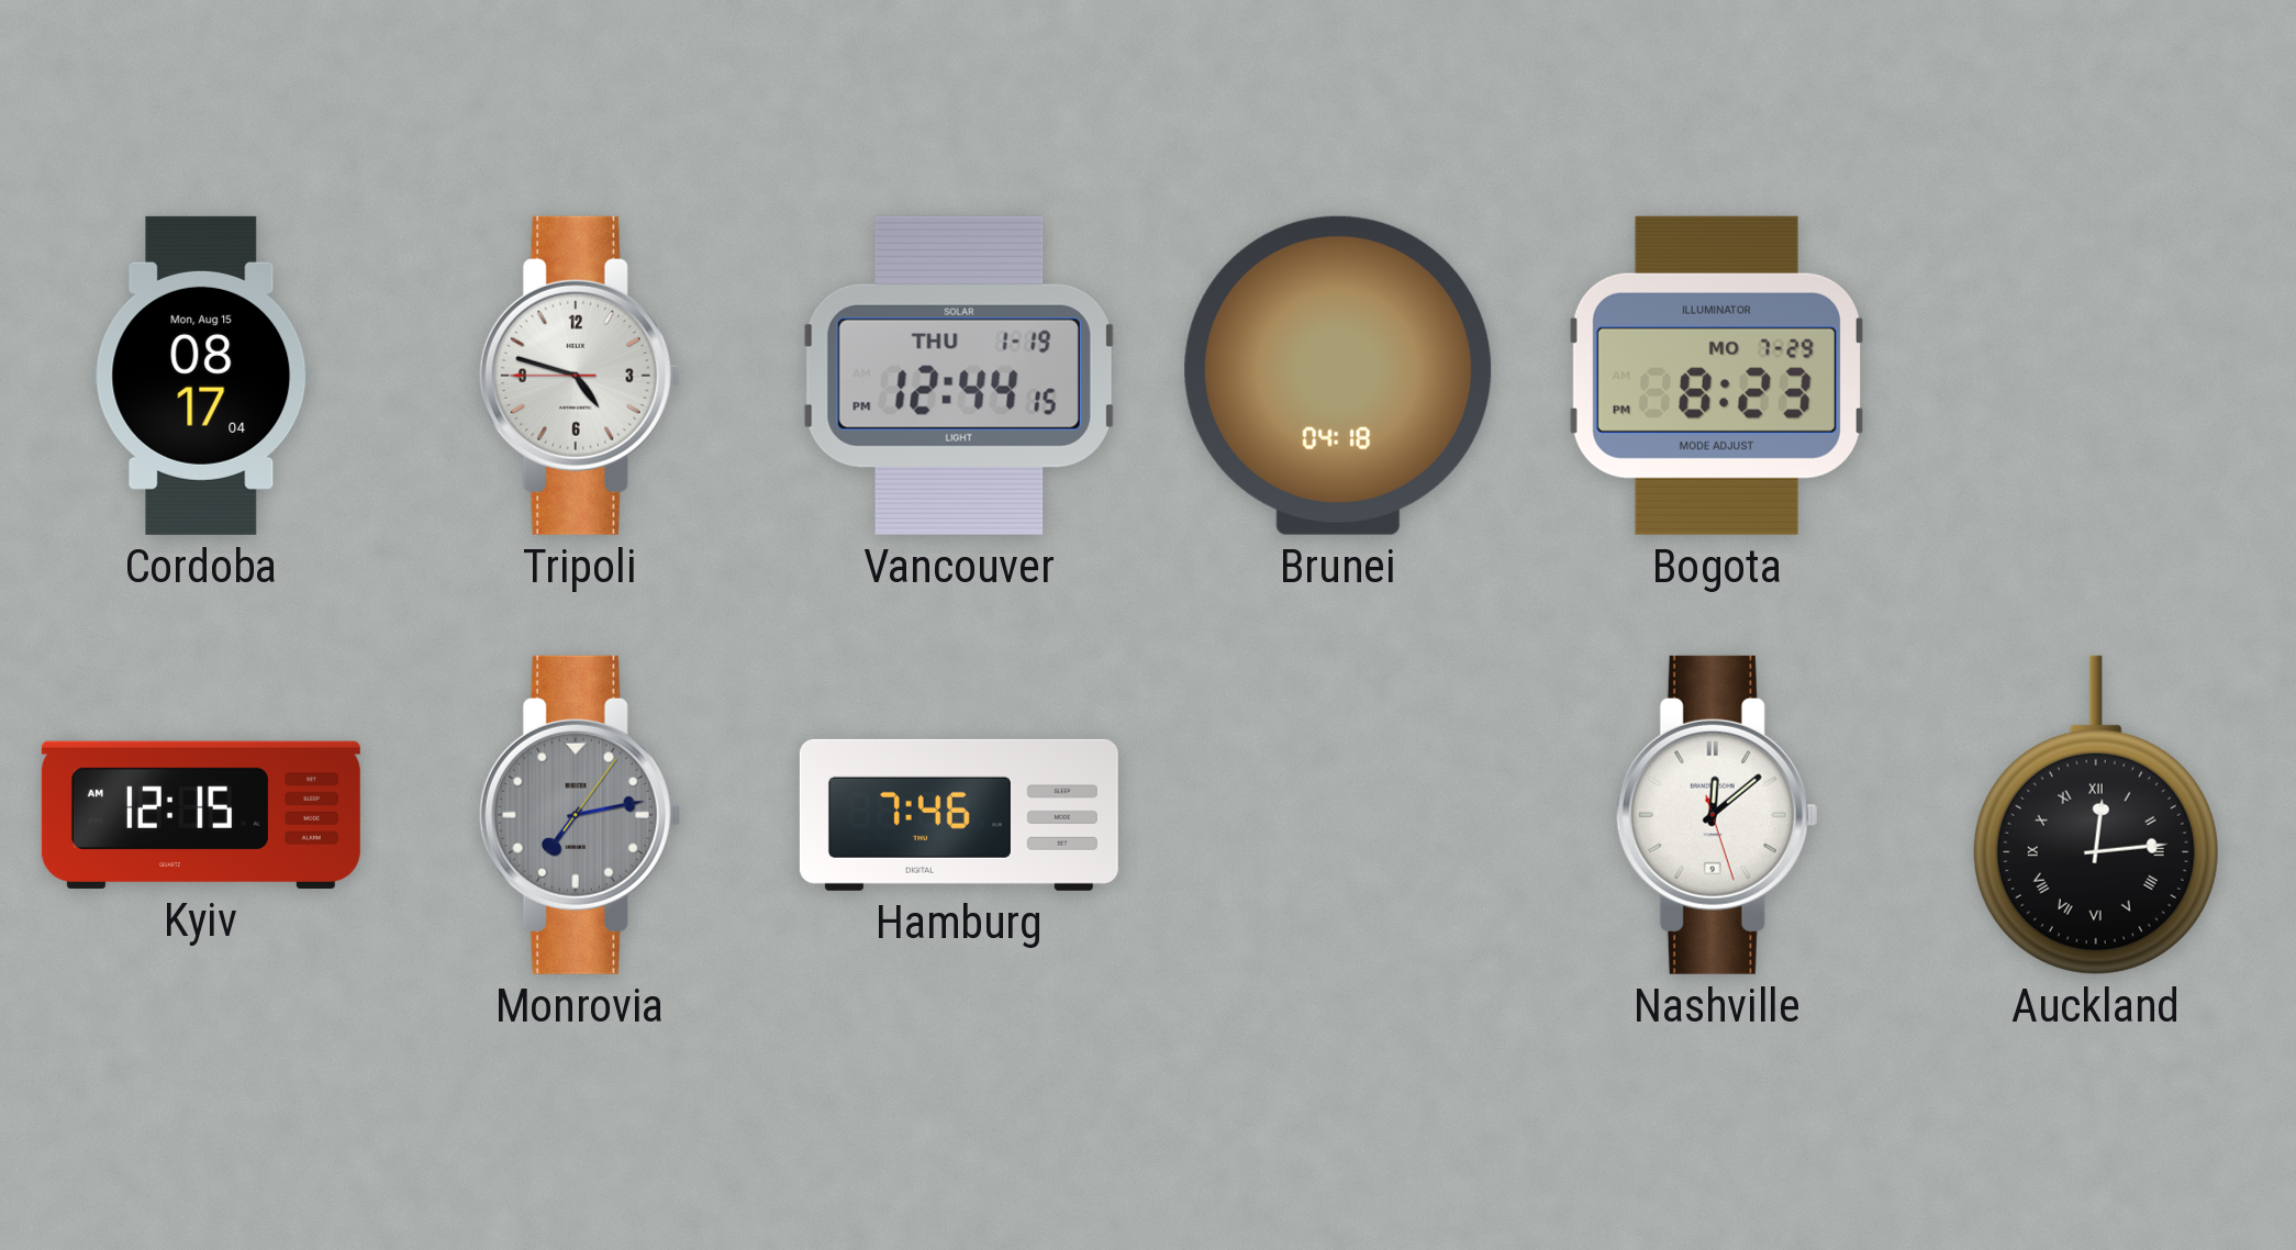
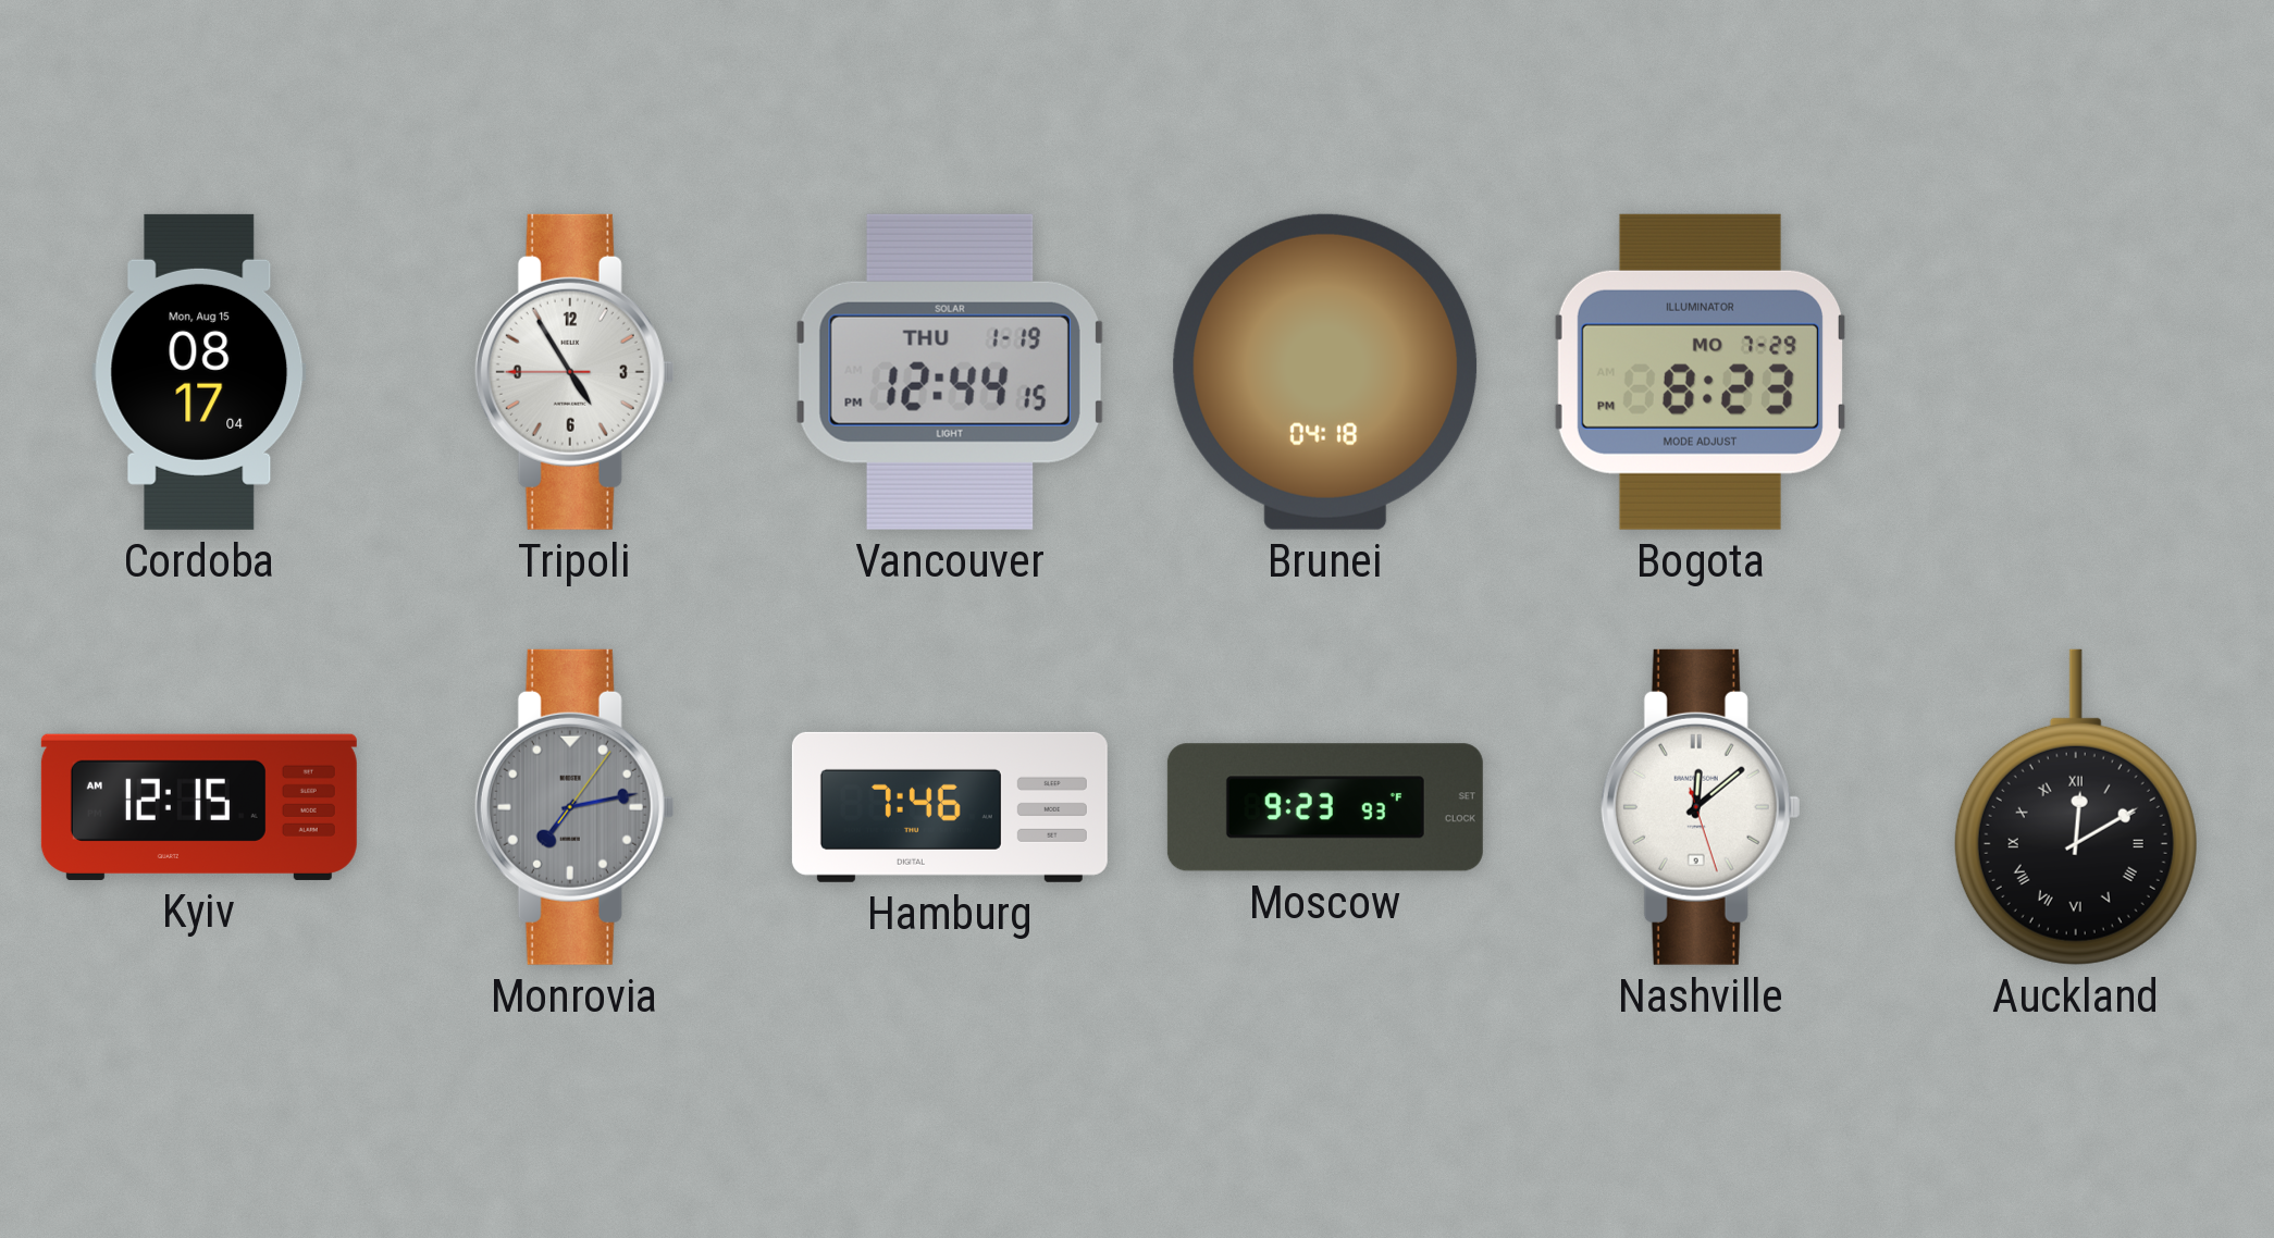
Tripoli: 4:47 -> 4:54 (574, 372)
Moscow: none -> 9:23 (1325, 807)
Auckland: 12:14 -> 12:10 (2076, 807)
